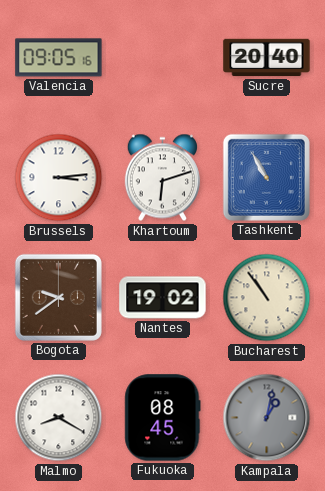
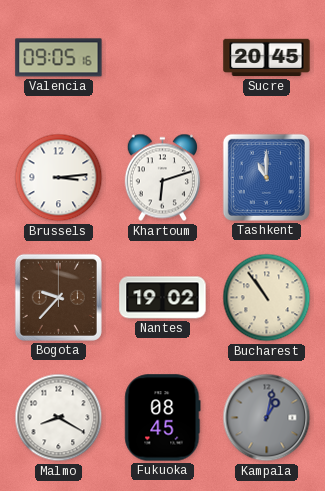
Sucre: 20:40 -> 20:45 (267, 58)
Tashkent: 10:55 -> 11:00 (266, 177)
Bogota: 9:39 -> 9:37 (58, 297)
